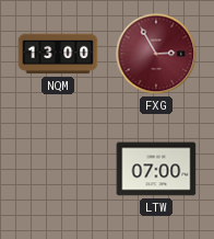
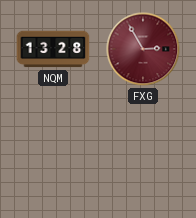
NQM: 13:00 -> 13:28 (53, 49)
LTW: 07:00 -> none (156, 169)
